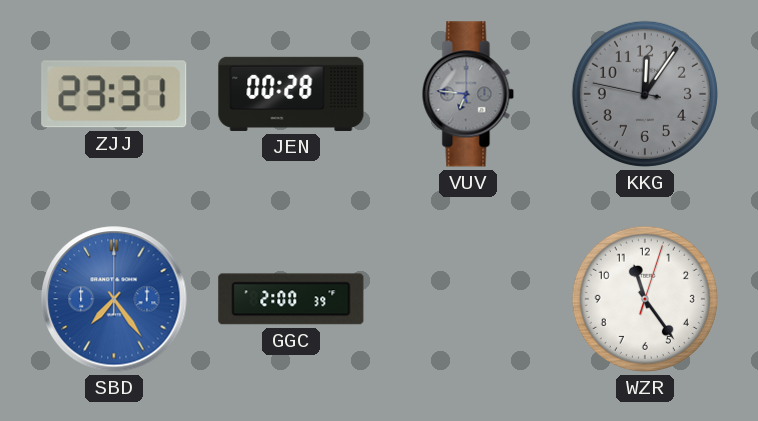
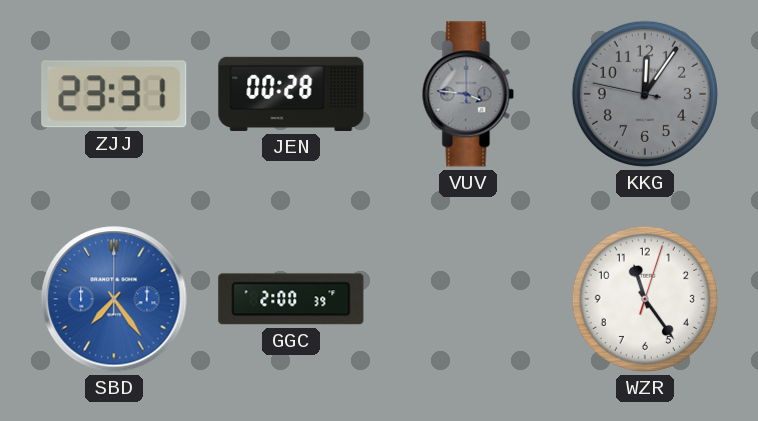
VUV: 6:46 -> 3:46 (468, 94)
